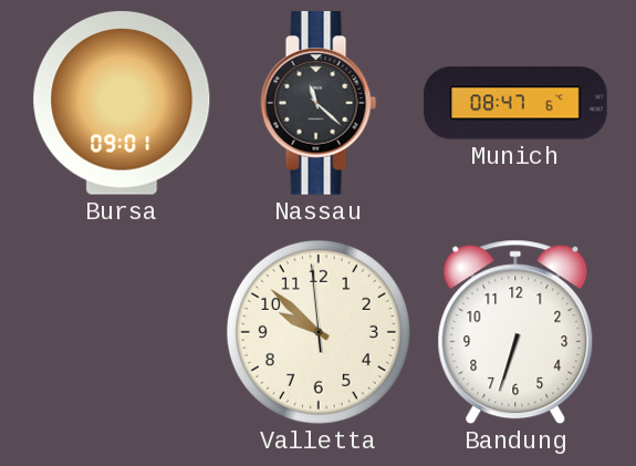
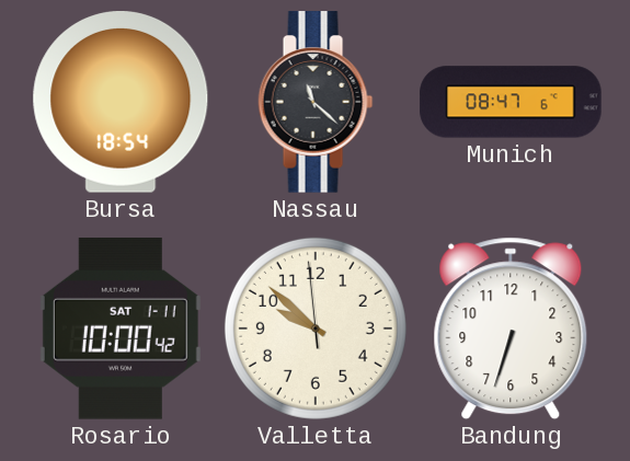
Bursa: 09:01 -> 18:54 (121, 103)
Rosario: none -> 10:00 (121, 330)
